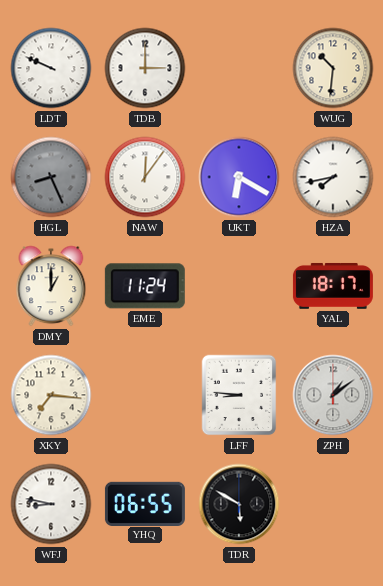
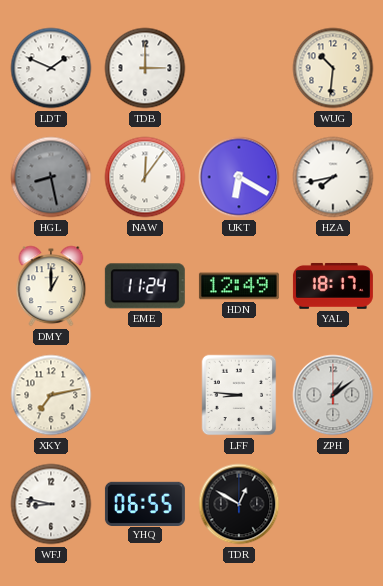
LDT: 9:49 -> 1:49 (51, 68)
HGL: 8:26 -> 8:28 (51, 177)
HDN: none -> 12:49 (239, 286)
XKY: 7:16 -> 7:13 (51, 395)
TDR: 5:50 -> 12:50 (239, 504)
